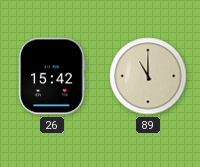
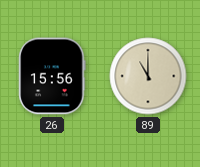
26: 15:42 -> 15:56 (52, 76)
